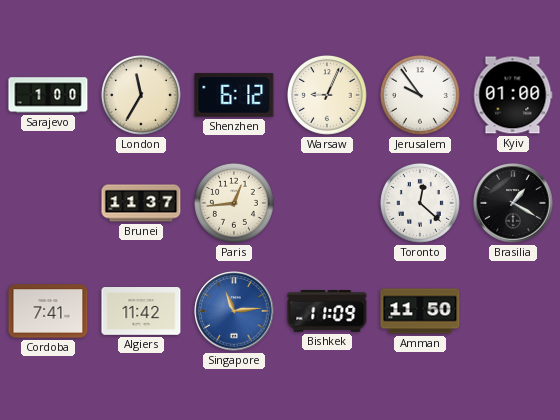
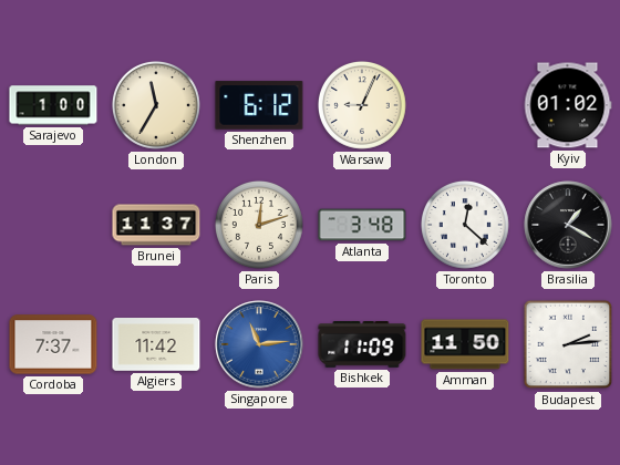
Jerusalem: 9:54 -> none (420, 95)
Kyiv: 01:00 -> 01:02 (568, 105)
Paris: 12:44 -> 12:12 (259, 225)
Atlanta: none -> 3:48 (362, 225)
Cordoba: 7:41 -> 7:37 (53, 344)
Budapest: none -> 2:14 (568, 344)
